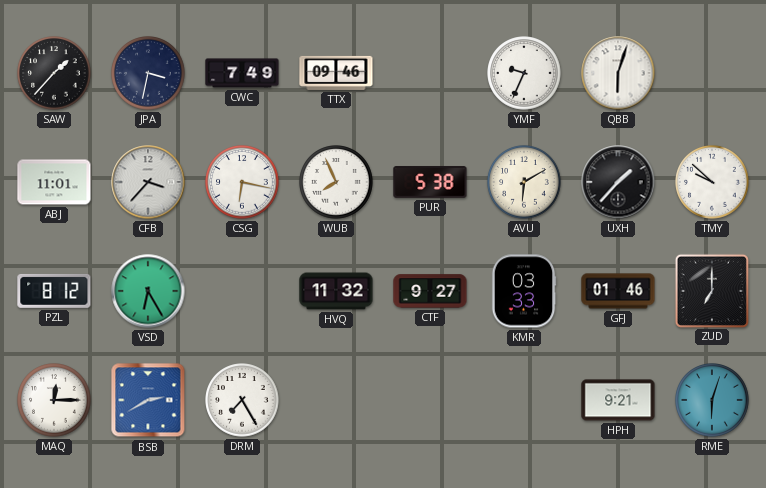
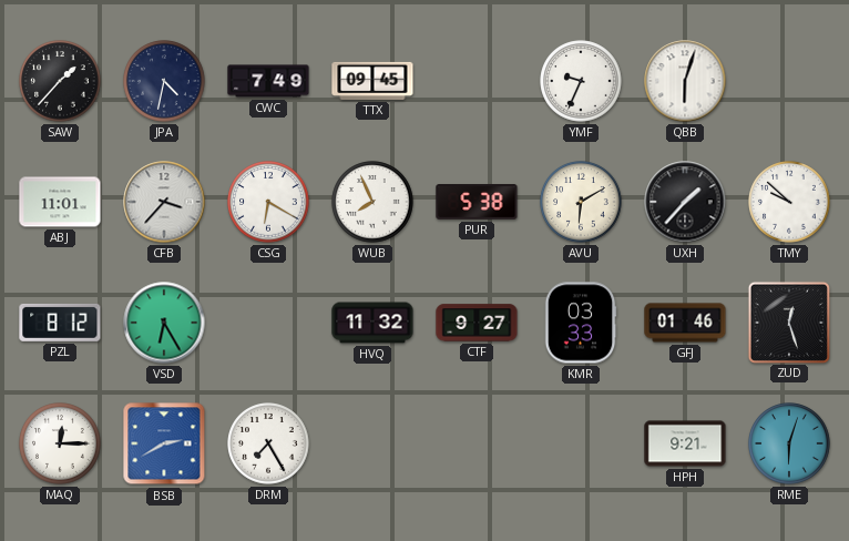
JPA: 3:32 -> 4:32 (164, 81)
TTX: 09:46 -> 09:45 (372, 81)
CSG: 6:17 -> 6:20 (268, 202)
ZUD: 7:00 -> 12:27 (788, 321)
